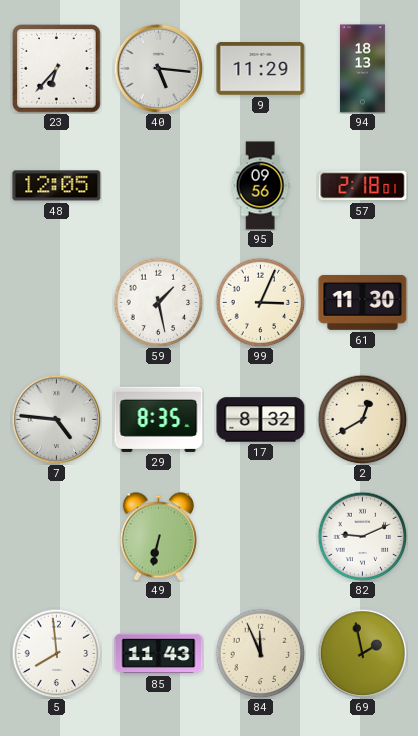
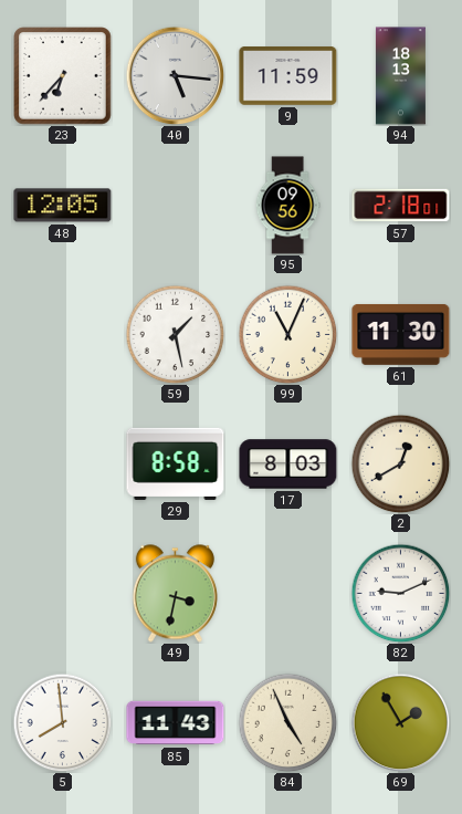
9: 11:29 -> 11:59 (288, 76)
99: 3:04 -> 11:04 (287, 334)
7: 4:46 -> none (56, 419)
29: 8:35 -> 8:58 (176, 463)
17: 8:32 -> 8:03 (288, 465)
49: 6:32 -> 3:32 (175, 594)
84: 11:56 -> 4:56 (287, 722)
69: 1:58 -> 1:55 (400, 722)
